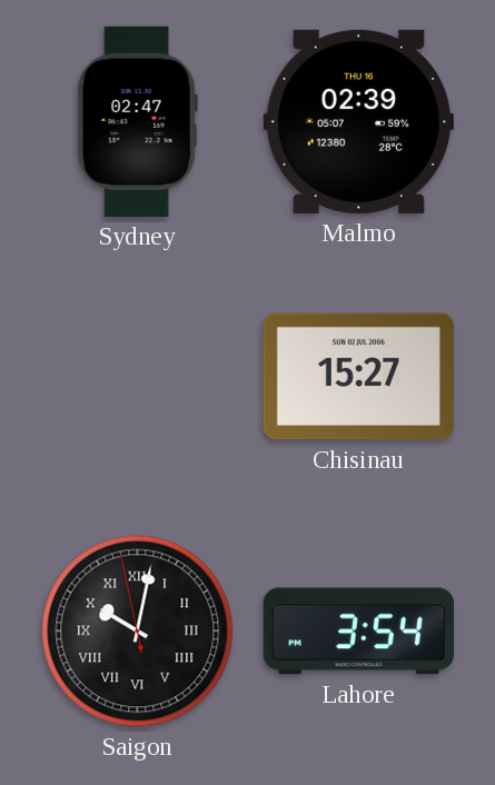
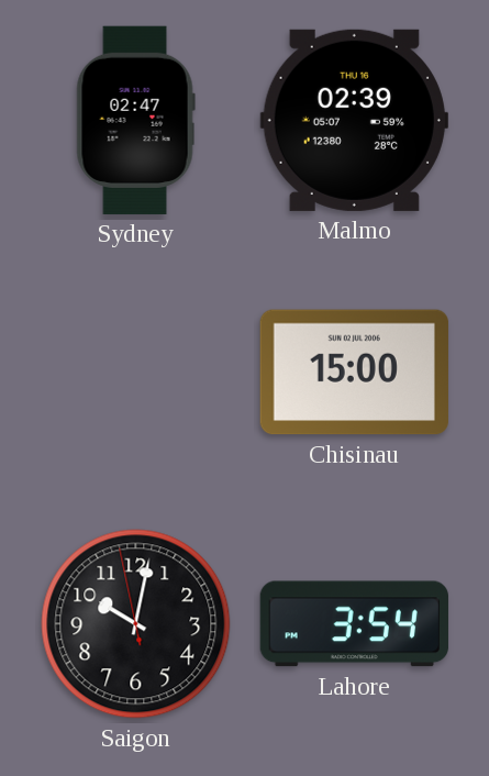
Chisinau: 15:27 -> 15:00 (354, 373)
Saigon numerals: Roman -> Arabic (136, 624)
